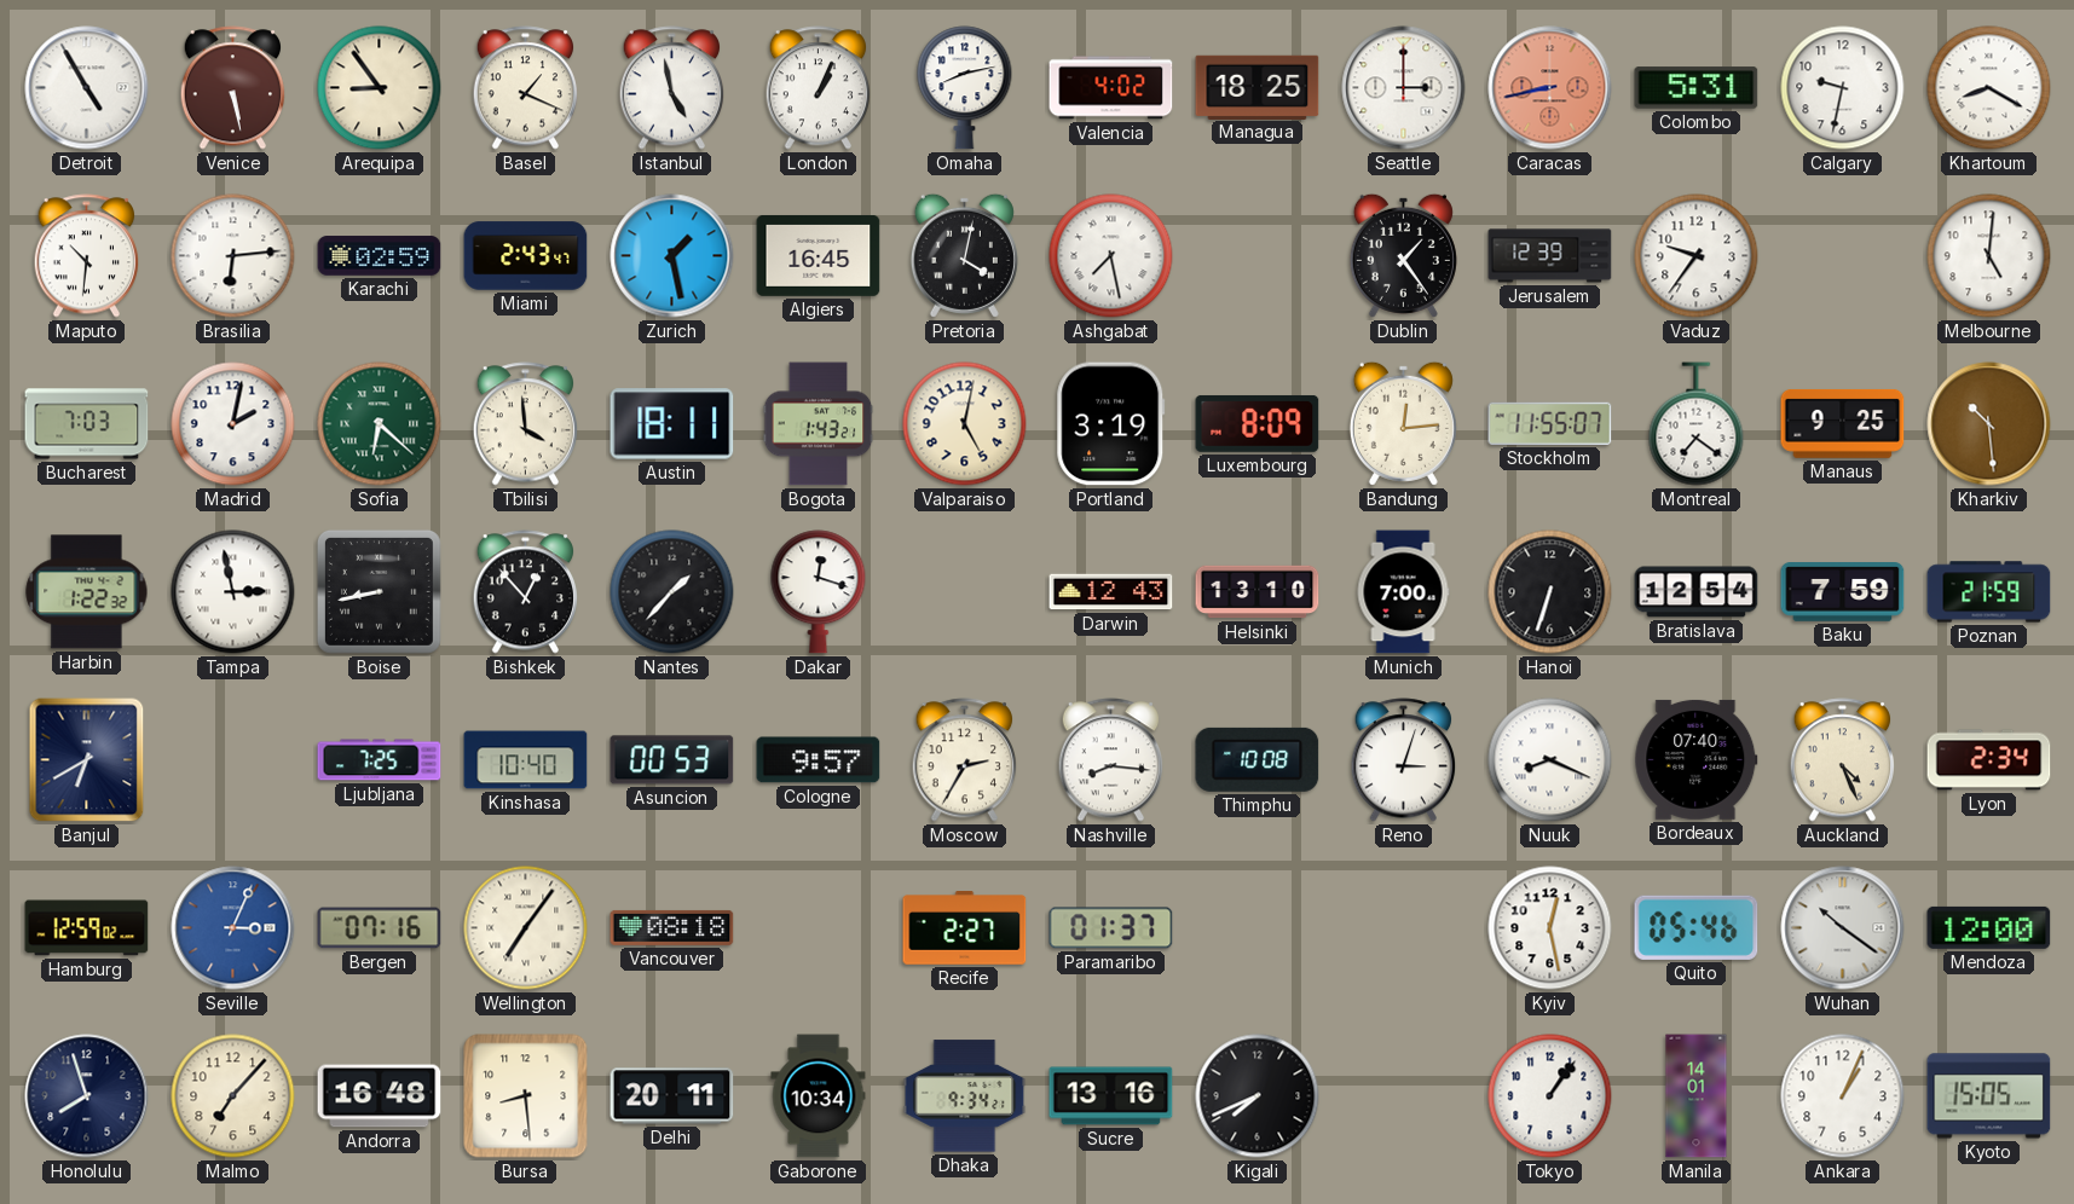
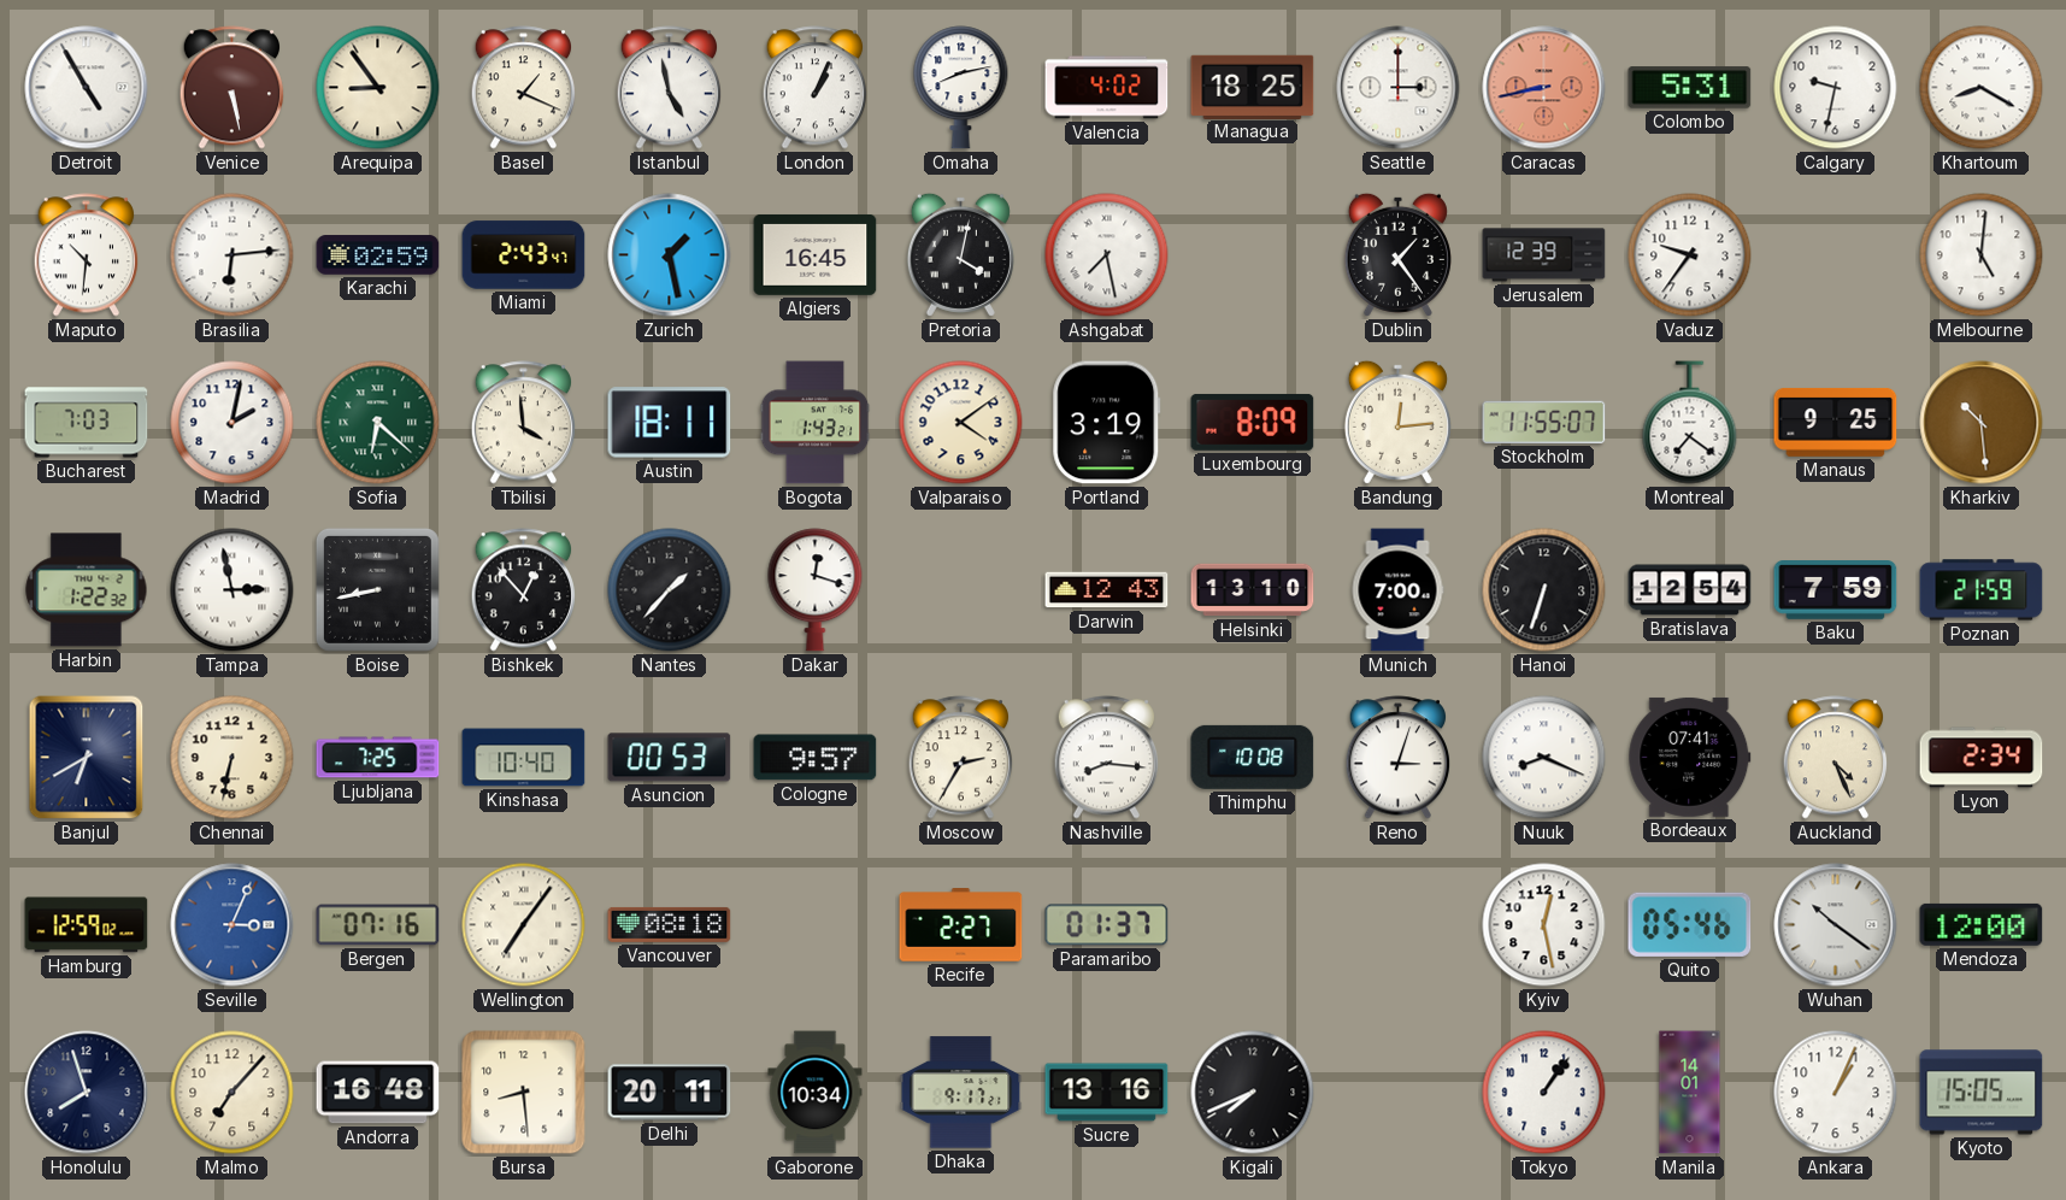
Valparaiso: 5:02 -> 4:09 (961, 423)
Chennai: none -> 6:32 (233, 758)
Bordeaux: 07:40 -> 07:41 (1690, 757)
Dhaka: 9:34 -> 9:17 (961, 1093)
